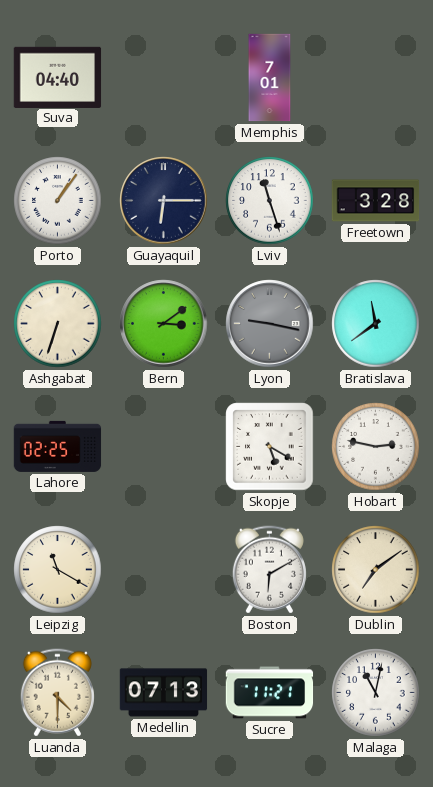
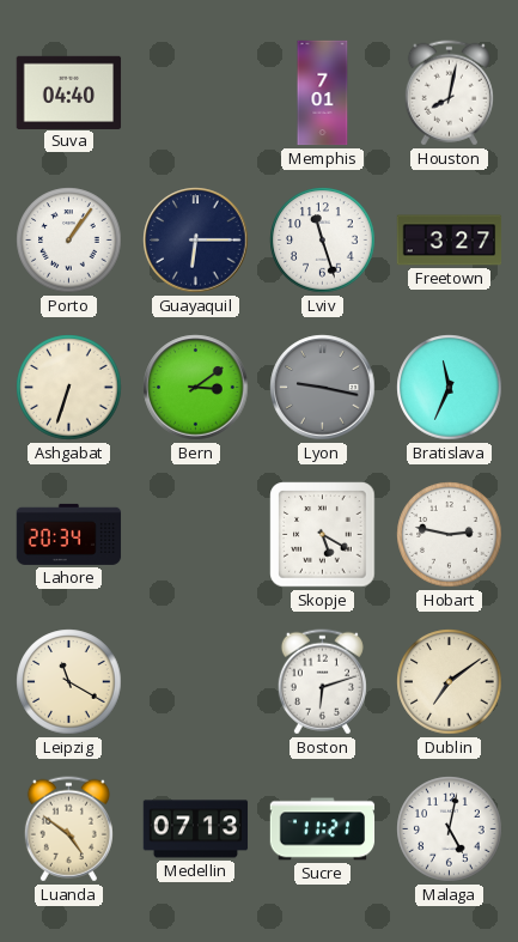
Houston: none -> 8:02 (449, 93)
Freetown: 3:28 -> 3:27 (450, 241)
Bratislava: 11:39 -> 11:34 (450, 388)
Lahore: 02:25 -> 20:34 (69, 534)
Boston: 6:10 -> 6:12 (322, 682)
Luanda: 4:30 -> 4:51 (68, 829)
Malaga: 11:02 -> 5:02 (450, 829)
